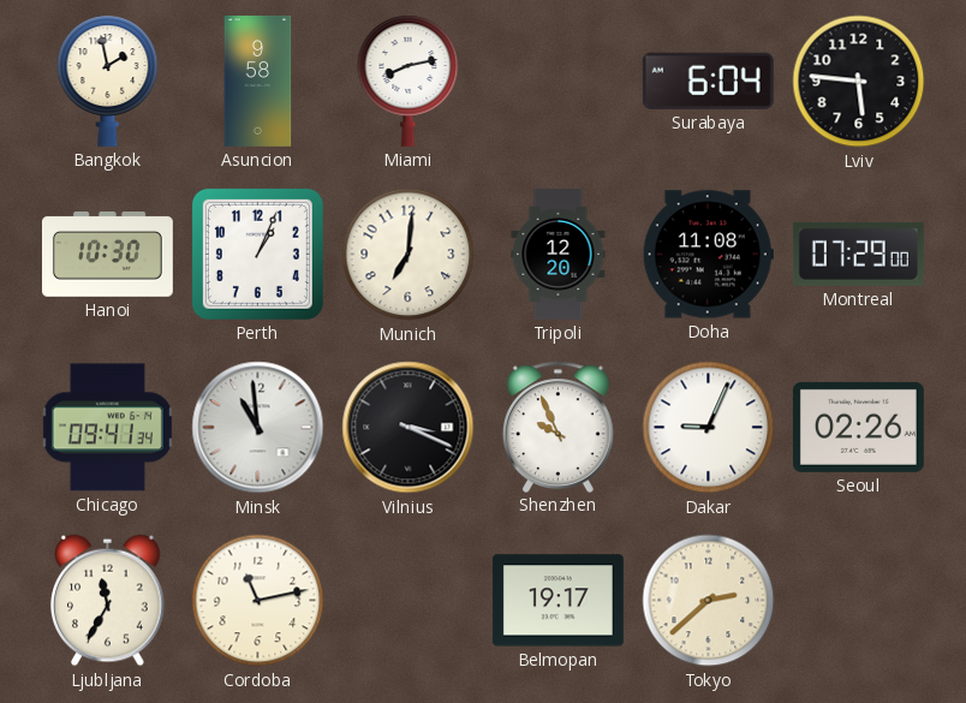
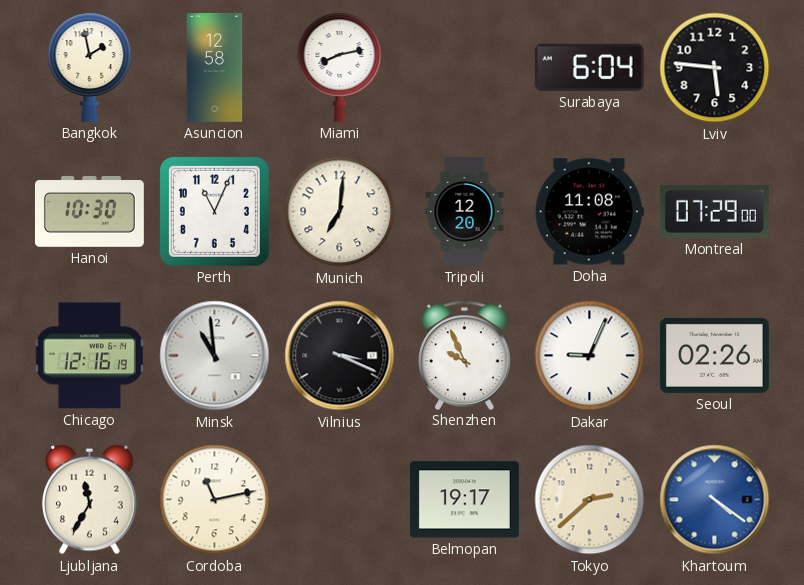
Asuncion: 9:58 -> 12:58 (215, 67)
Perth: 1:04 -> 11:04 (214, 211)
Chicago: 09:41 -> 12:16 (89, 356)
Khartoum: none -> 4:21 (715, 500)
